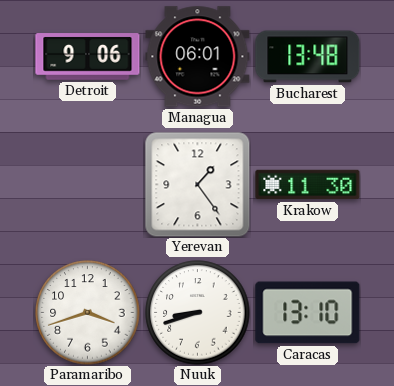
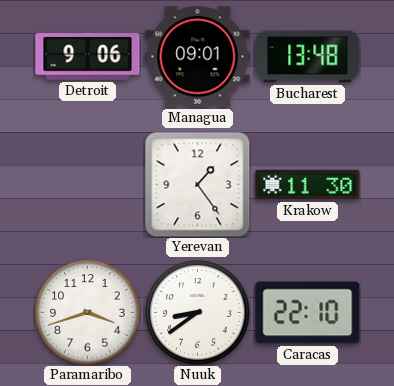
Managua: 06:01 -> 09:01 (198, 57)
Nuuk: 8:42 -> 8:39 (198, 313)
Caracas: 13:10 -> 22:10 (308, 313)
